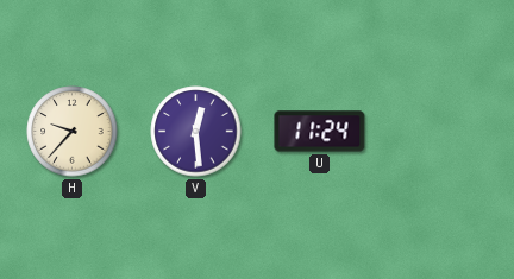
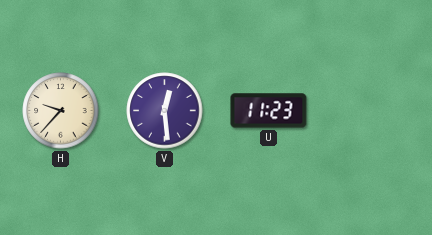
U: 11:24 -> 11:23 (269, 111)
